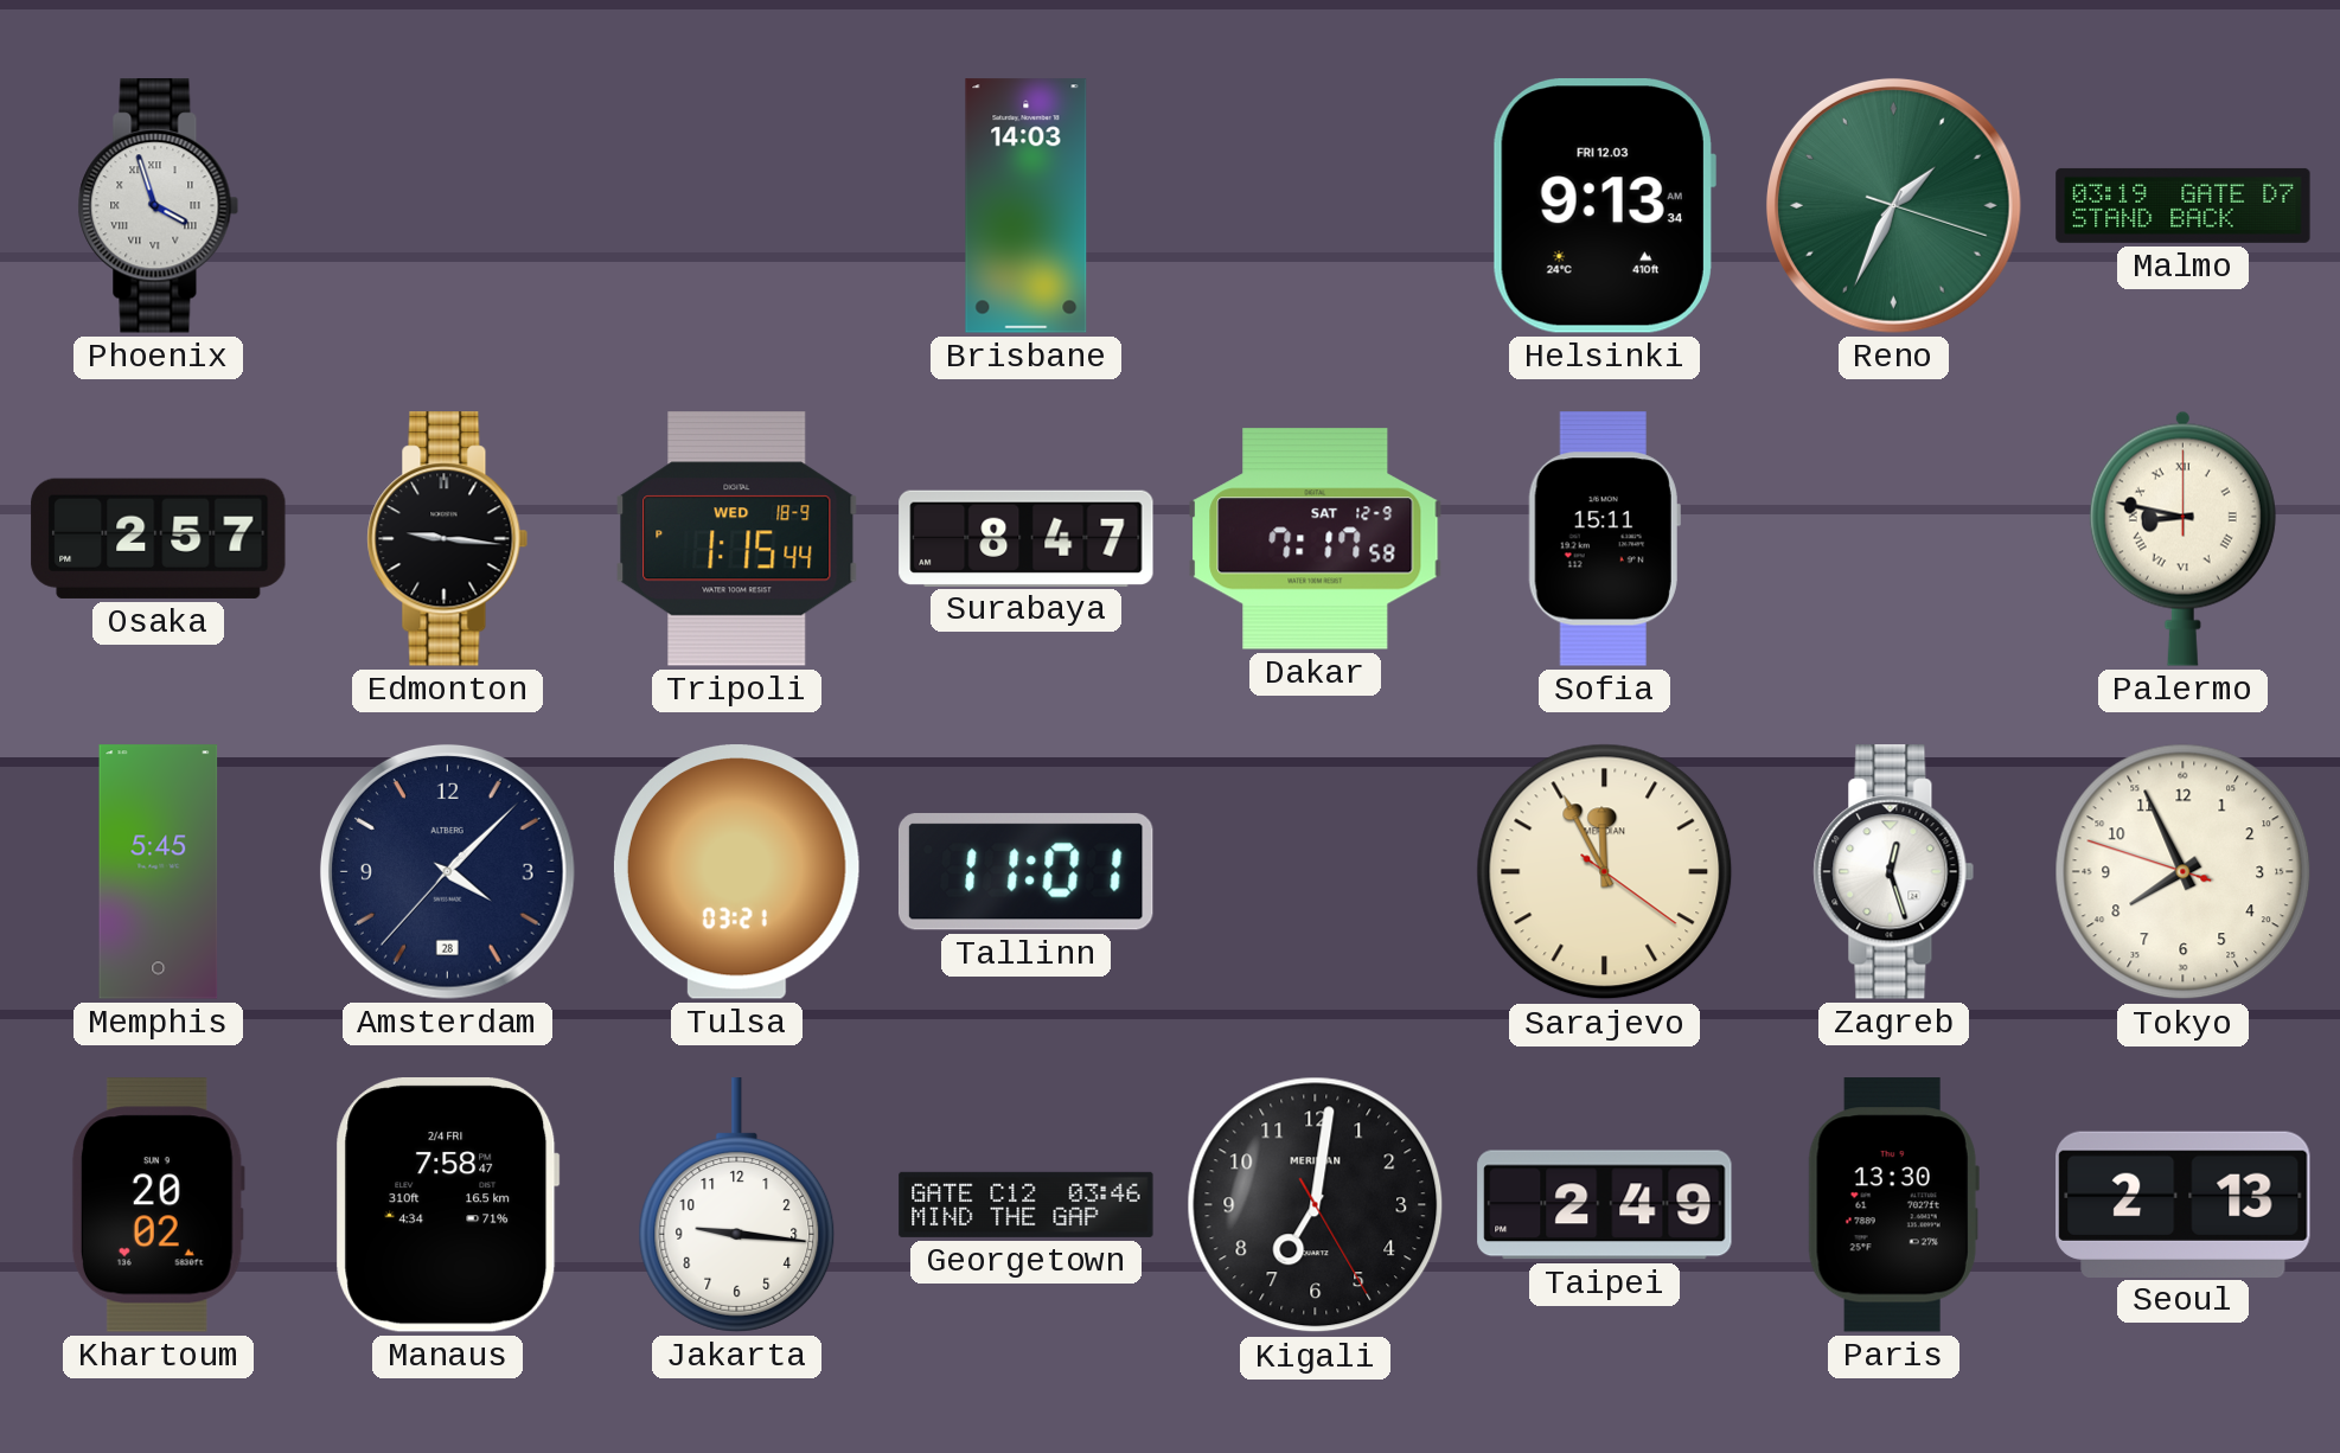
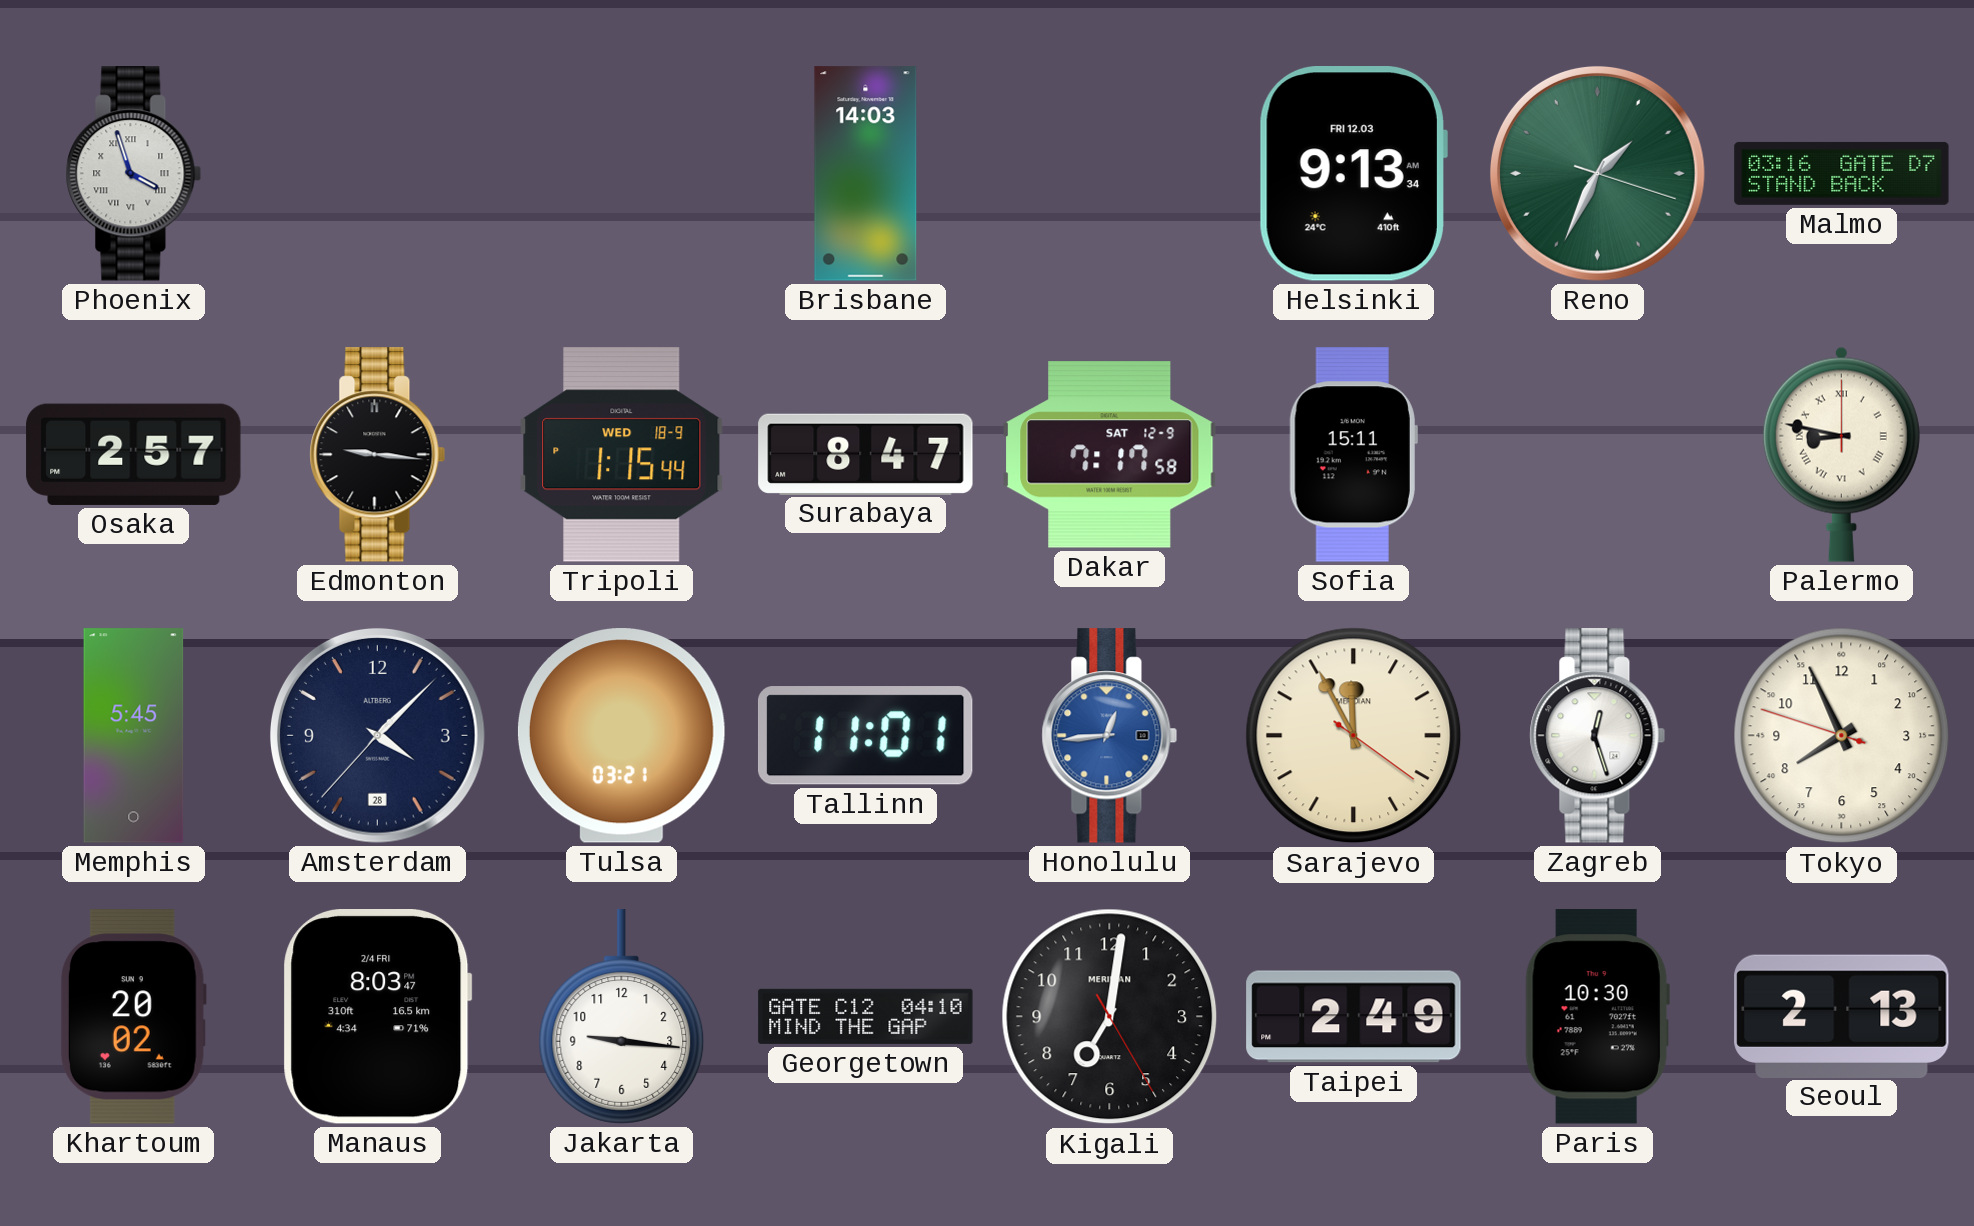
Malmo: 03:19 -> 03:16 (1842, 173)
Honolulu: none -> 12:44 (1110, 736)
Manaus: 7:58 -> 8:03 (378, 1017)
Georgetown: 03:46 -> 04:10 (866, 1016)
Paris: 13:30 -> 10:30 (1597, 1017)
